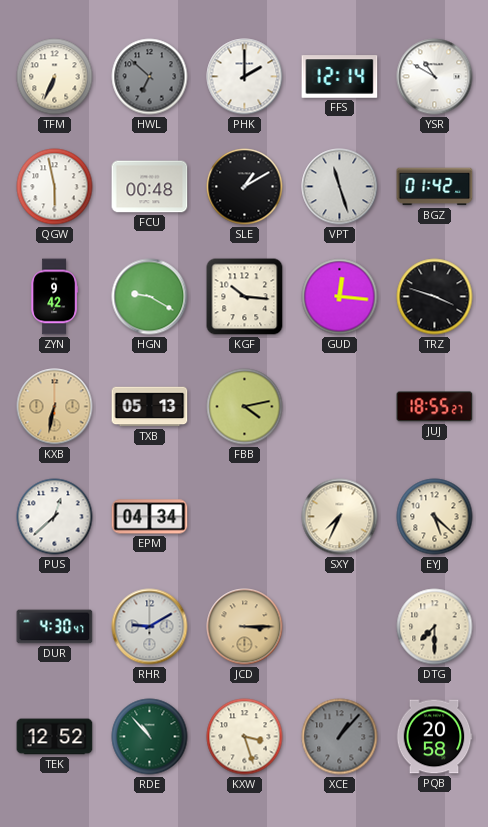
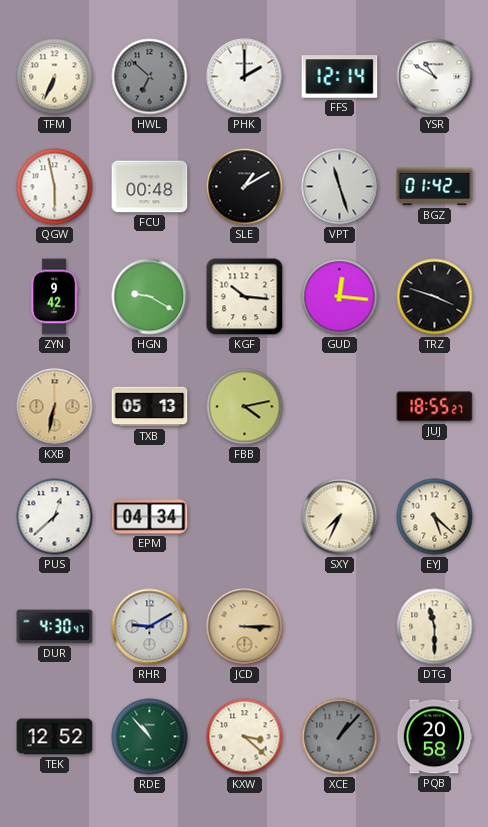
DTG: 7:30 -> 11:30 (435, 627)
KXW: 3:27 -> 3:22 (245, 737)
